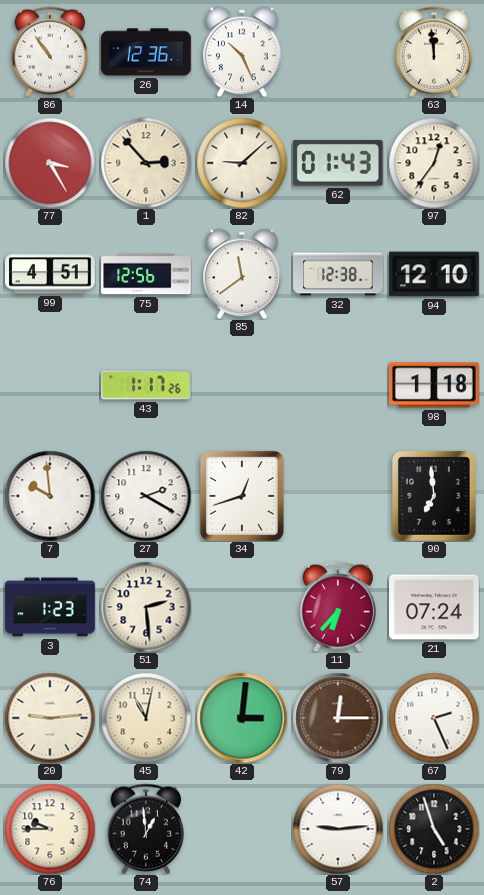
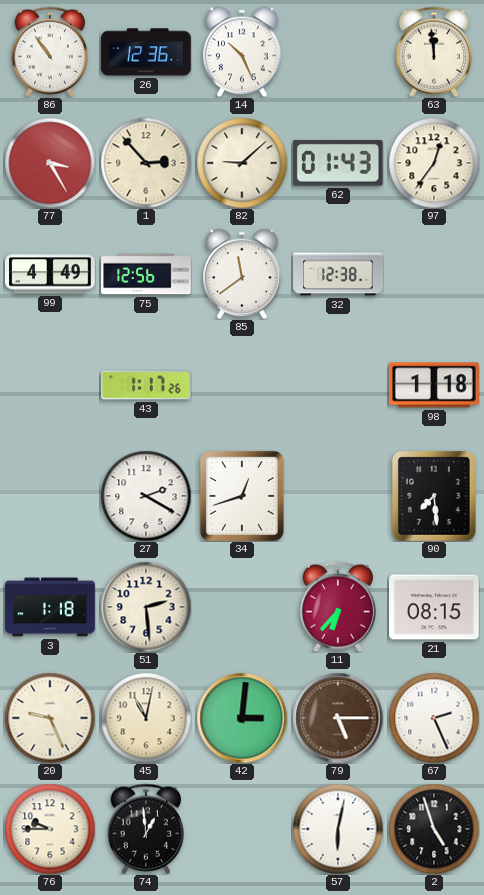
99: 4:51 -> 4:49 (50, 274)
94: 12:10 -> none (434, 274)
7: 9:59 -> none (50, 496)
90: 6:59 -> 7:29 (434, 496)
3: 1:23 -> 1:18 (50, 607)
21: 07:24 -> 08:15 (434, 607)
20: 9:14 -> 9:26 (50, 718)
79: 12:15 -> 5:15 (338, 718)
57: 9:14 -> 6:02 (338, 829)
